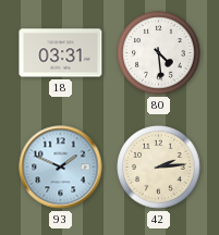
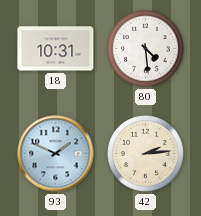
18: 03:31 -> 10:31 (56, 49)
